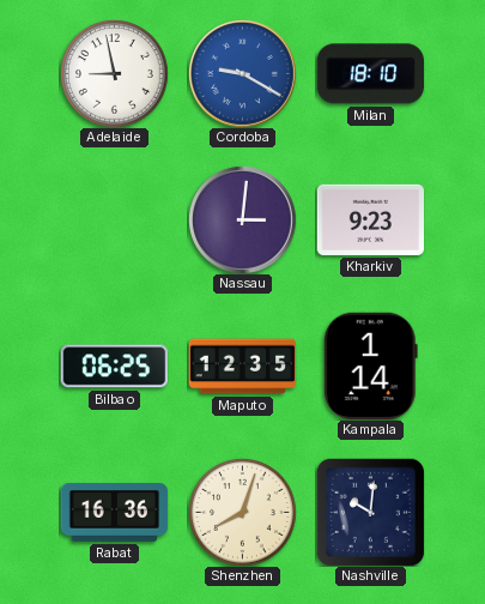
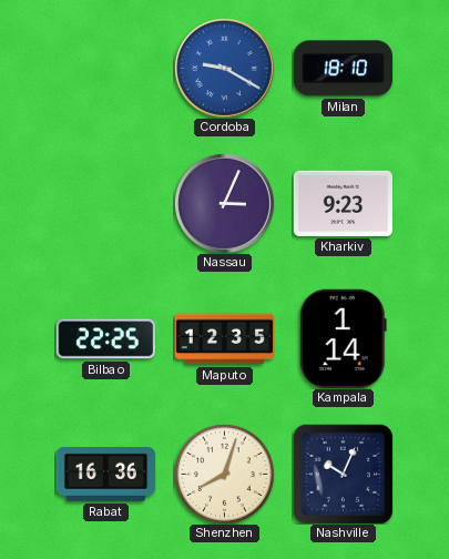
Adelaide: 8:58 -> none (115, 74)
Nassau: 3:01 -> 3:04 (225, 204)
Bilbao: 06:25 -> 22:25 (105, 339)
Nashville: 10:01 -> 10:04 (343, 474)
